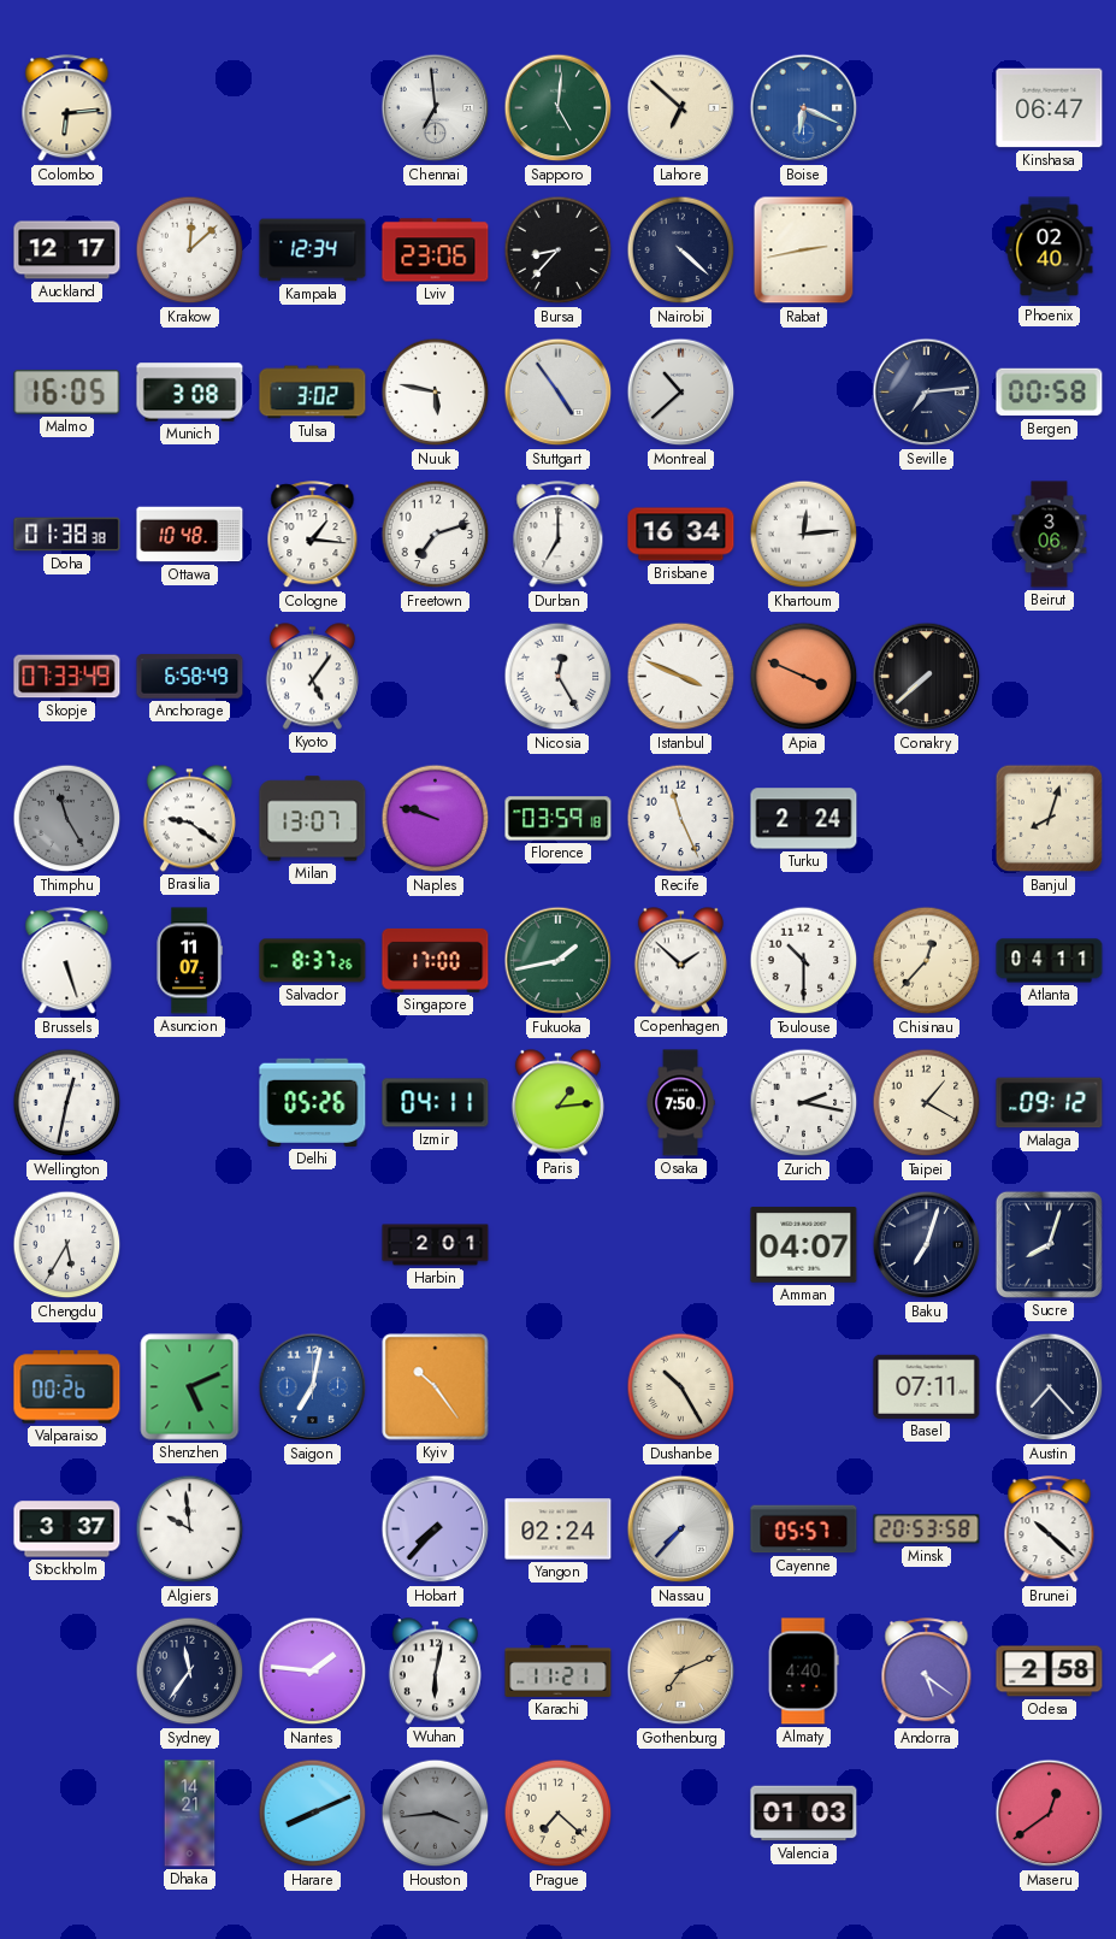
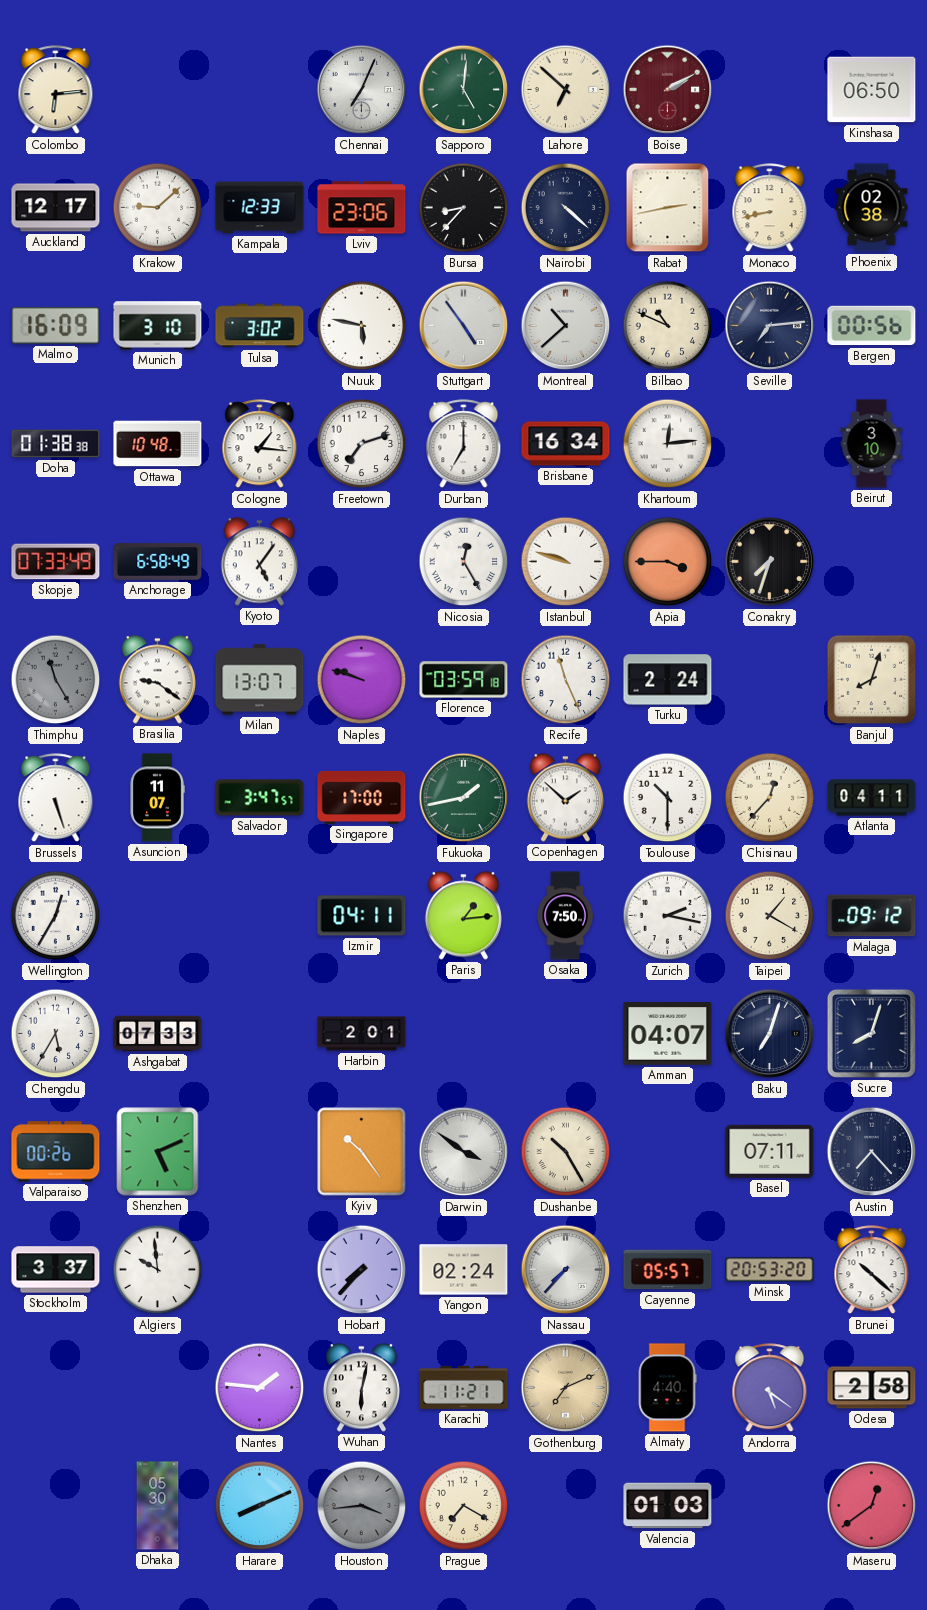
Chennai: 6:59 -> 7:04 (362, 90)
Boise: 6:19 -> 2:10 (668, 90)
Boise dial: blue -> burgundy (668, 90)
Kinshasa: 06:47 -> 06:50 (872, 90)
Krakow: 12:08 -> 9:08 (158, 208)
Kampala: 12:34 -> 12:33 (260, 208)
Monaco: none -> 8:43 (770, 208)
Phoenix: 02:40 -> 02:38 (872, 208)
Malmo: 16:05 -> 16:09 (56, 326)
Munich: 3:08 -> 3:10 (158, 326)
Bilbao: none -> 10:49 (668, 326)
Bergen: 00:58 -> 00:56 (872, 326)
Beirut: 3:06 -> 3:10 (872, 444)
Istanbul: 3:49 -> 9:48 (566, 562)
Apia: 3:49 -> 3:45 (668, 562)
Conakry: 7:38 -> 7:33 (770, 562)
Salvador: 8:37 -> 3:47 (260, 798)
Wellington: 12:32 -> 12:35 (56, 916)
Delhi: 05:26 -> none (313, 1102)
Ashgabat: none -> 07:33 (158, 1034)
Saigon: 7:02 -> none (313, 1387)
Darwin: none -> 3:51 (464, 1152)
Minsk: 20:53:58 -> 20:53:20 (770, 1270)
Sydney: 11:36 -> none (190, 1672)
Dhaka: 14:21 -> 05:30 (158, 1506)
Prague: 7:22 -> 7:20 (464, 1506)
